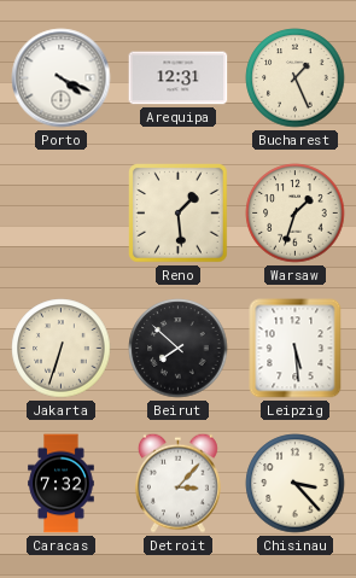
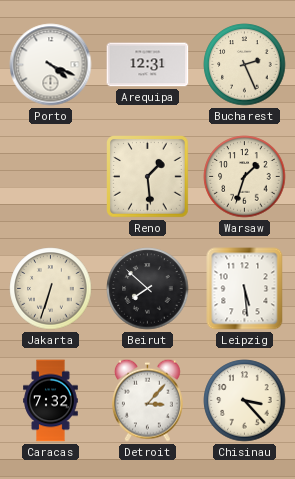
Bucharest: 1:26 -> 2:26 (245, 65)
